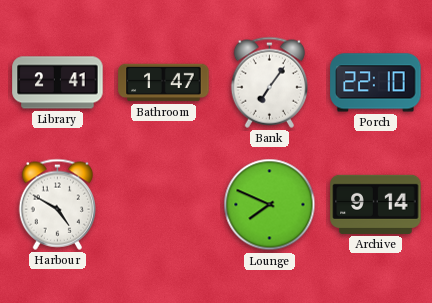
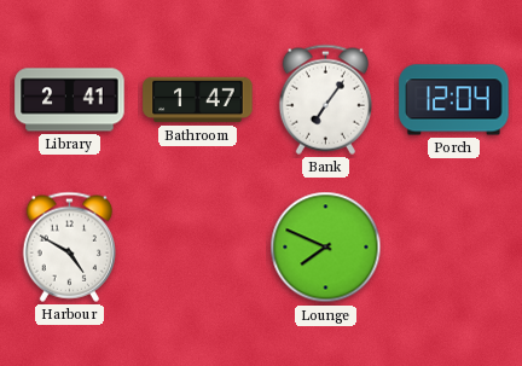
Porch: 22:10 -> 12:04 (454, 100)
Archive: 9:14 -> none (376, 204)
